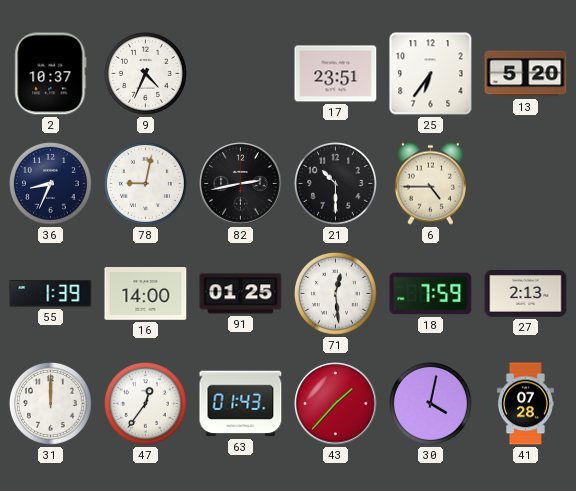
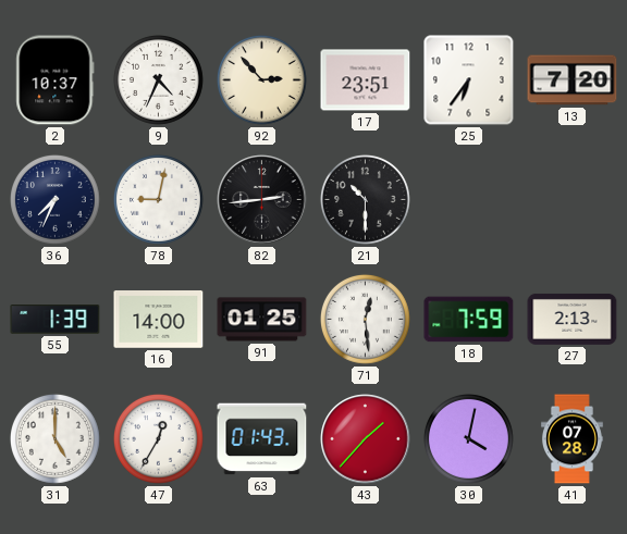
92: none -> 2:53 (261, 79)
13: 5:20 -> 7:20 (573, 80)
36: 8:34 -> 7:34 (54, 199)
82: 2:43 -> 2:44 (262, 200)
6: 4:45 -> none (430, 183)
31: 12:00 -> 5:00 (54, 438)
47: 12:36 -> 12:35 (158, 438)
